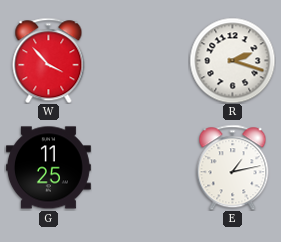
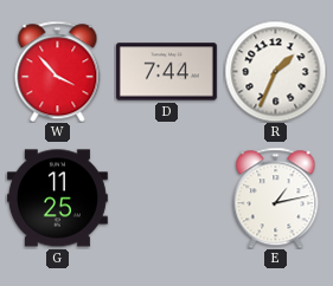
D: none -> 7:44 (166, 72)
R: 2:18 -> 1:34 (275, 71)
